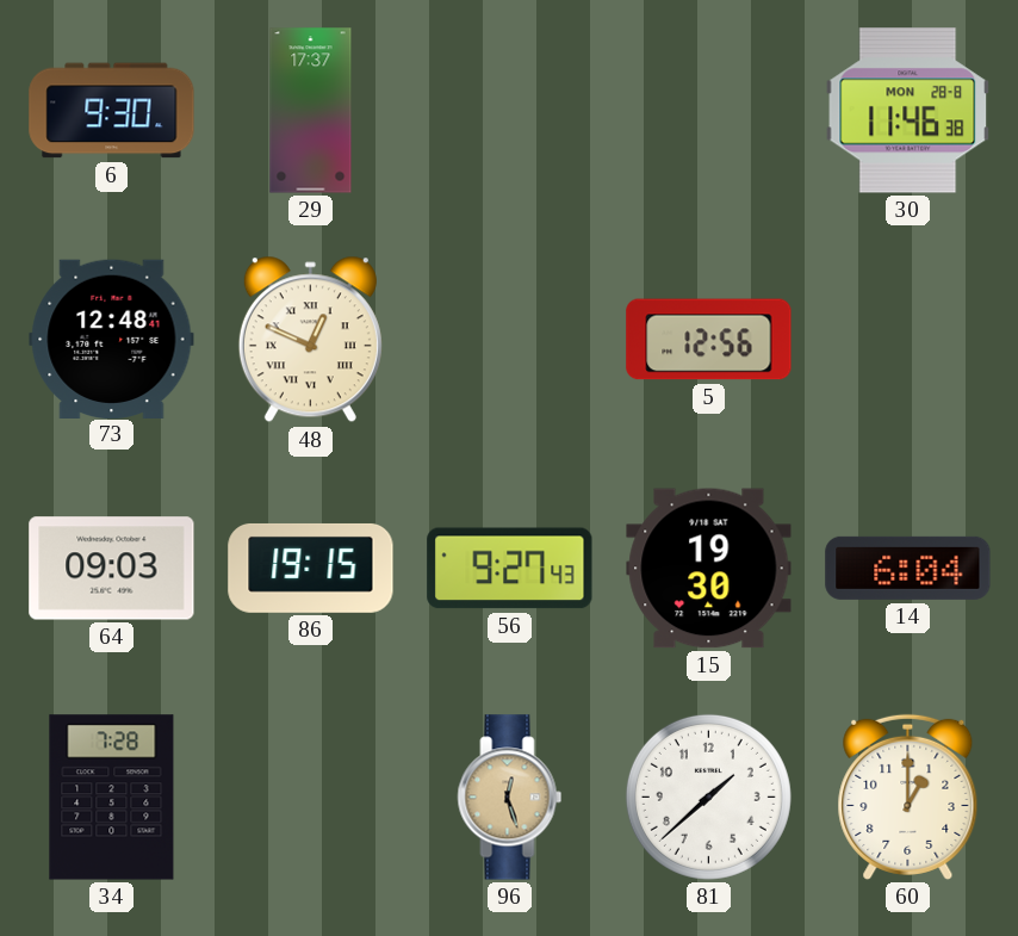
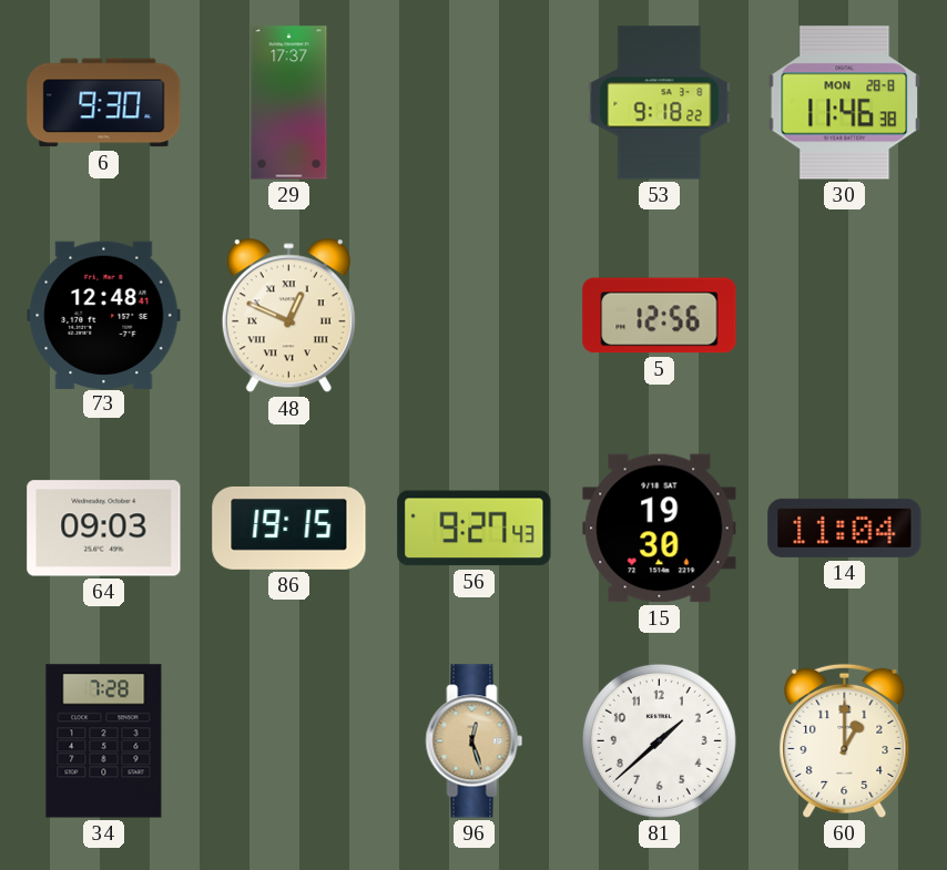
53: none -> 9:18 (660, 103)
14: 6:04 -> 11:04 (845, 528)
